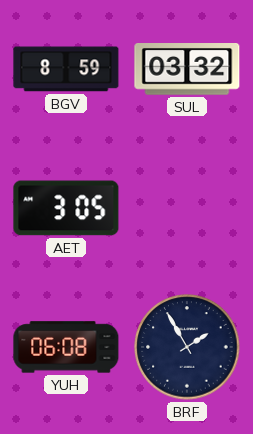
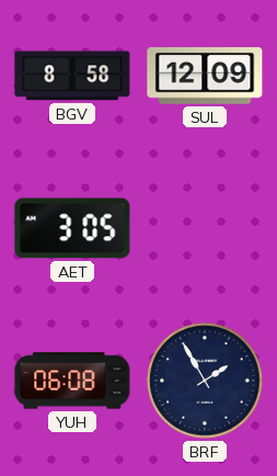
BGV: 8:59 -> 8:58 (72, 76)
SUL: 03:32 -> 12:09 (205, 77)
